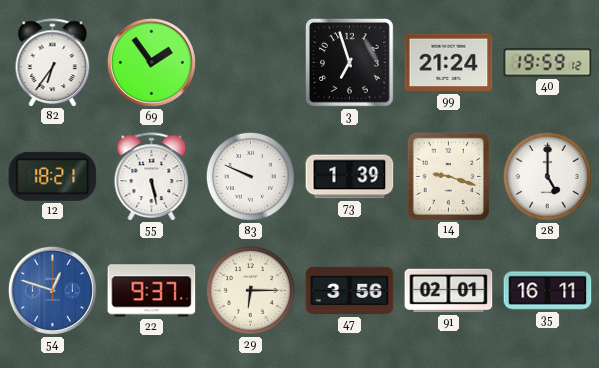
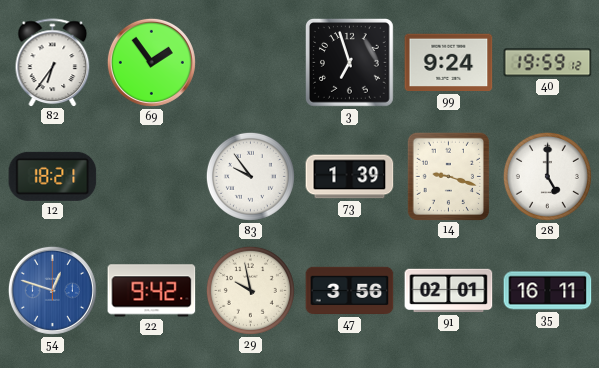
99: 21:24 -> 9:24 (449, 63)
55: 5:28 -> none (152, 176)
83: 9:49 -> 9:54 (250, 176)
22: 9:37 -> 9:42 (152, 291)
29: 6:15 -> 9:58 (250, 290)
